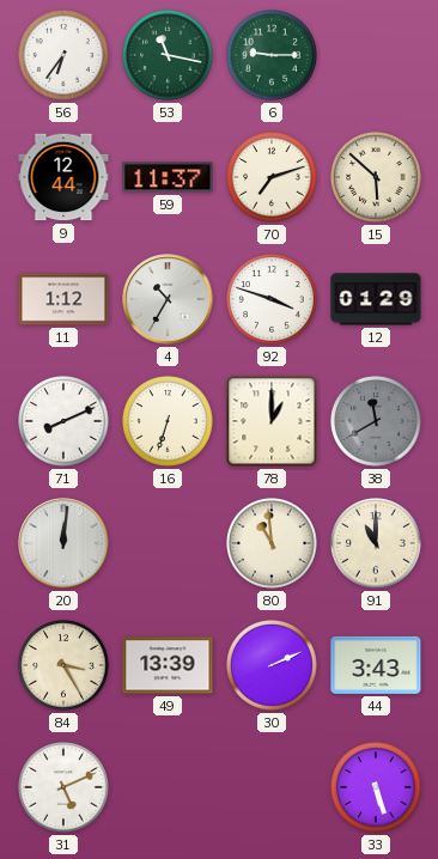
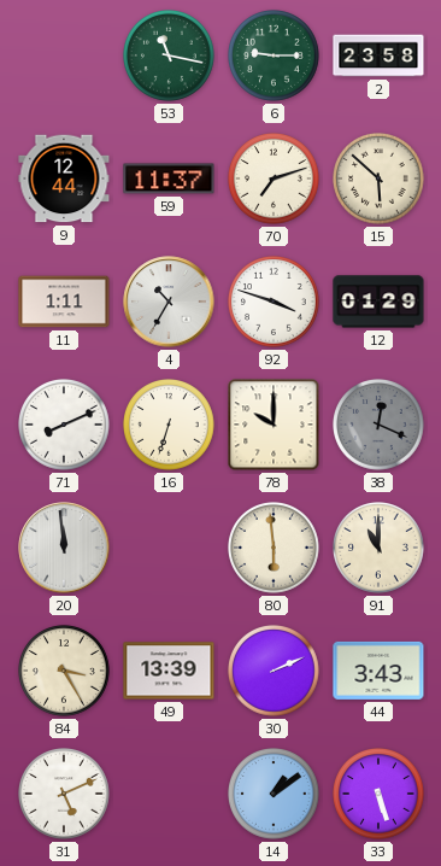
56: 6:36 -> none (65, 56)
2: none -> 23:58 (378, 55)
11: 1:12 -> 1:11 (64, 302)
78: 1:00 -> 10:00 (274, 425)
38: 11:40 -> 12:19 (380, 426)
20: 12:01 -> 11:59 (64, 548)
80: 10:59 -> 5:59 (275, 549)
14: none -> 1:09 (275, 795)
